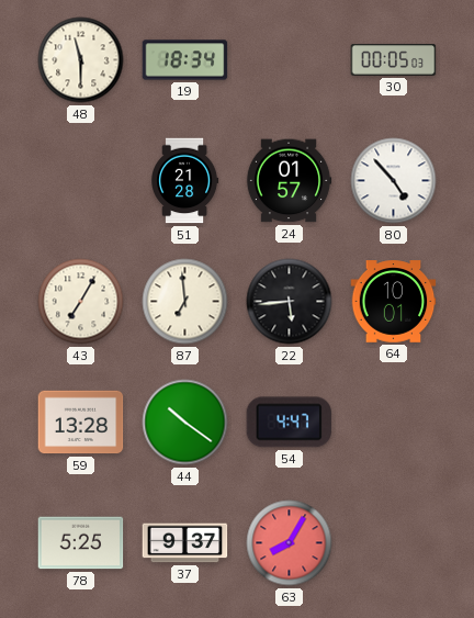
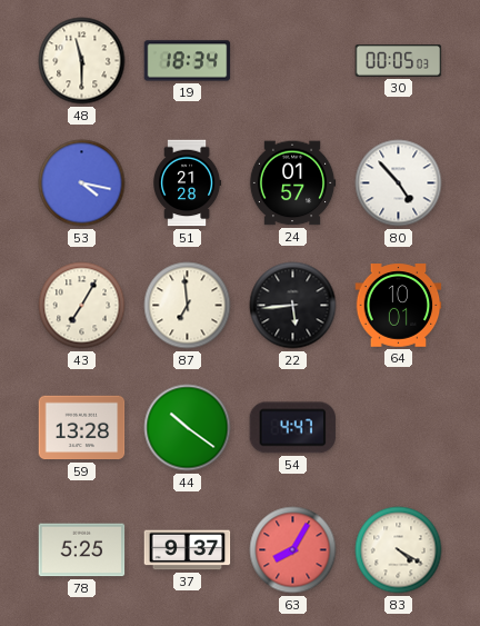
53: none -> 4:17 (82, 183)
83: none -> 4:20 (399, 550)
